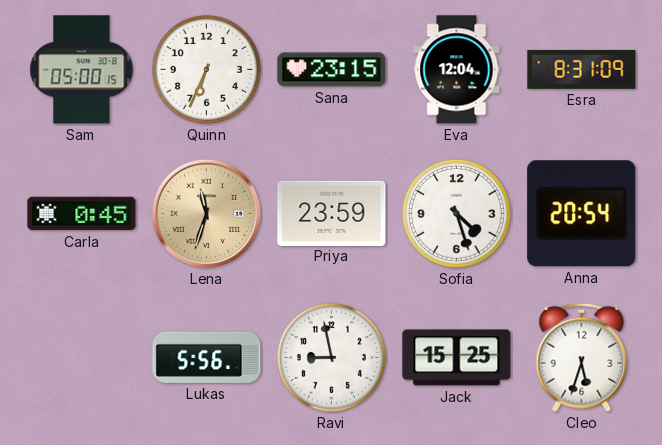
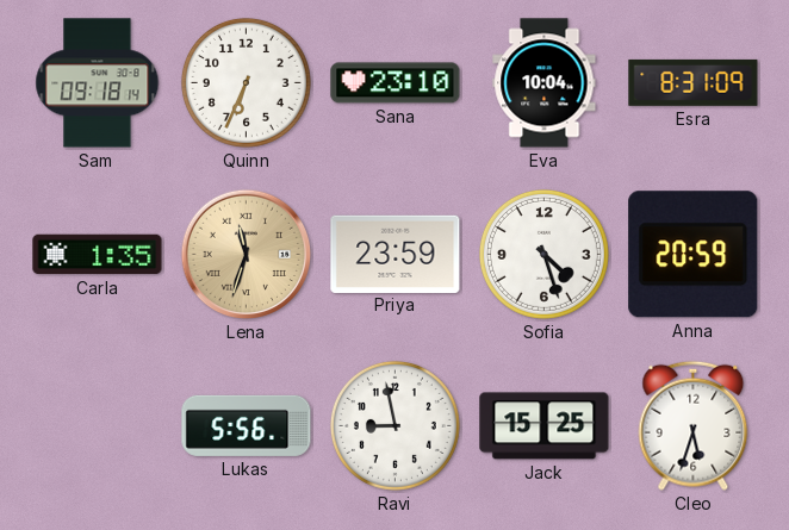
Sam: 05:00 -> 09:18 (98, 83)
Sana: 23:15 -> 23:10 (396, 83)
Eva: 12:04 -> 10:04 (545, 83)
Carla: 0:45 -> 1:35 (98, 255)
Anna: 20:54 -> 20:59 (694, 255)
